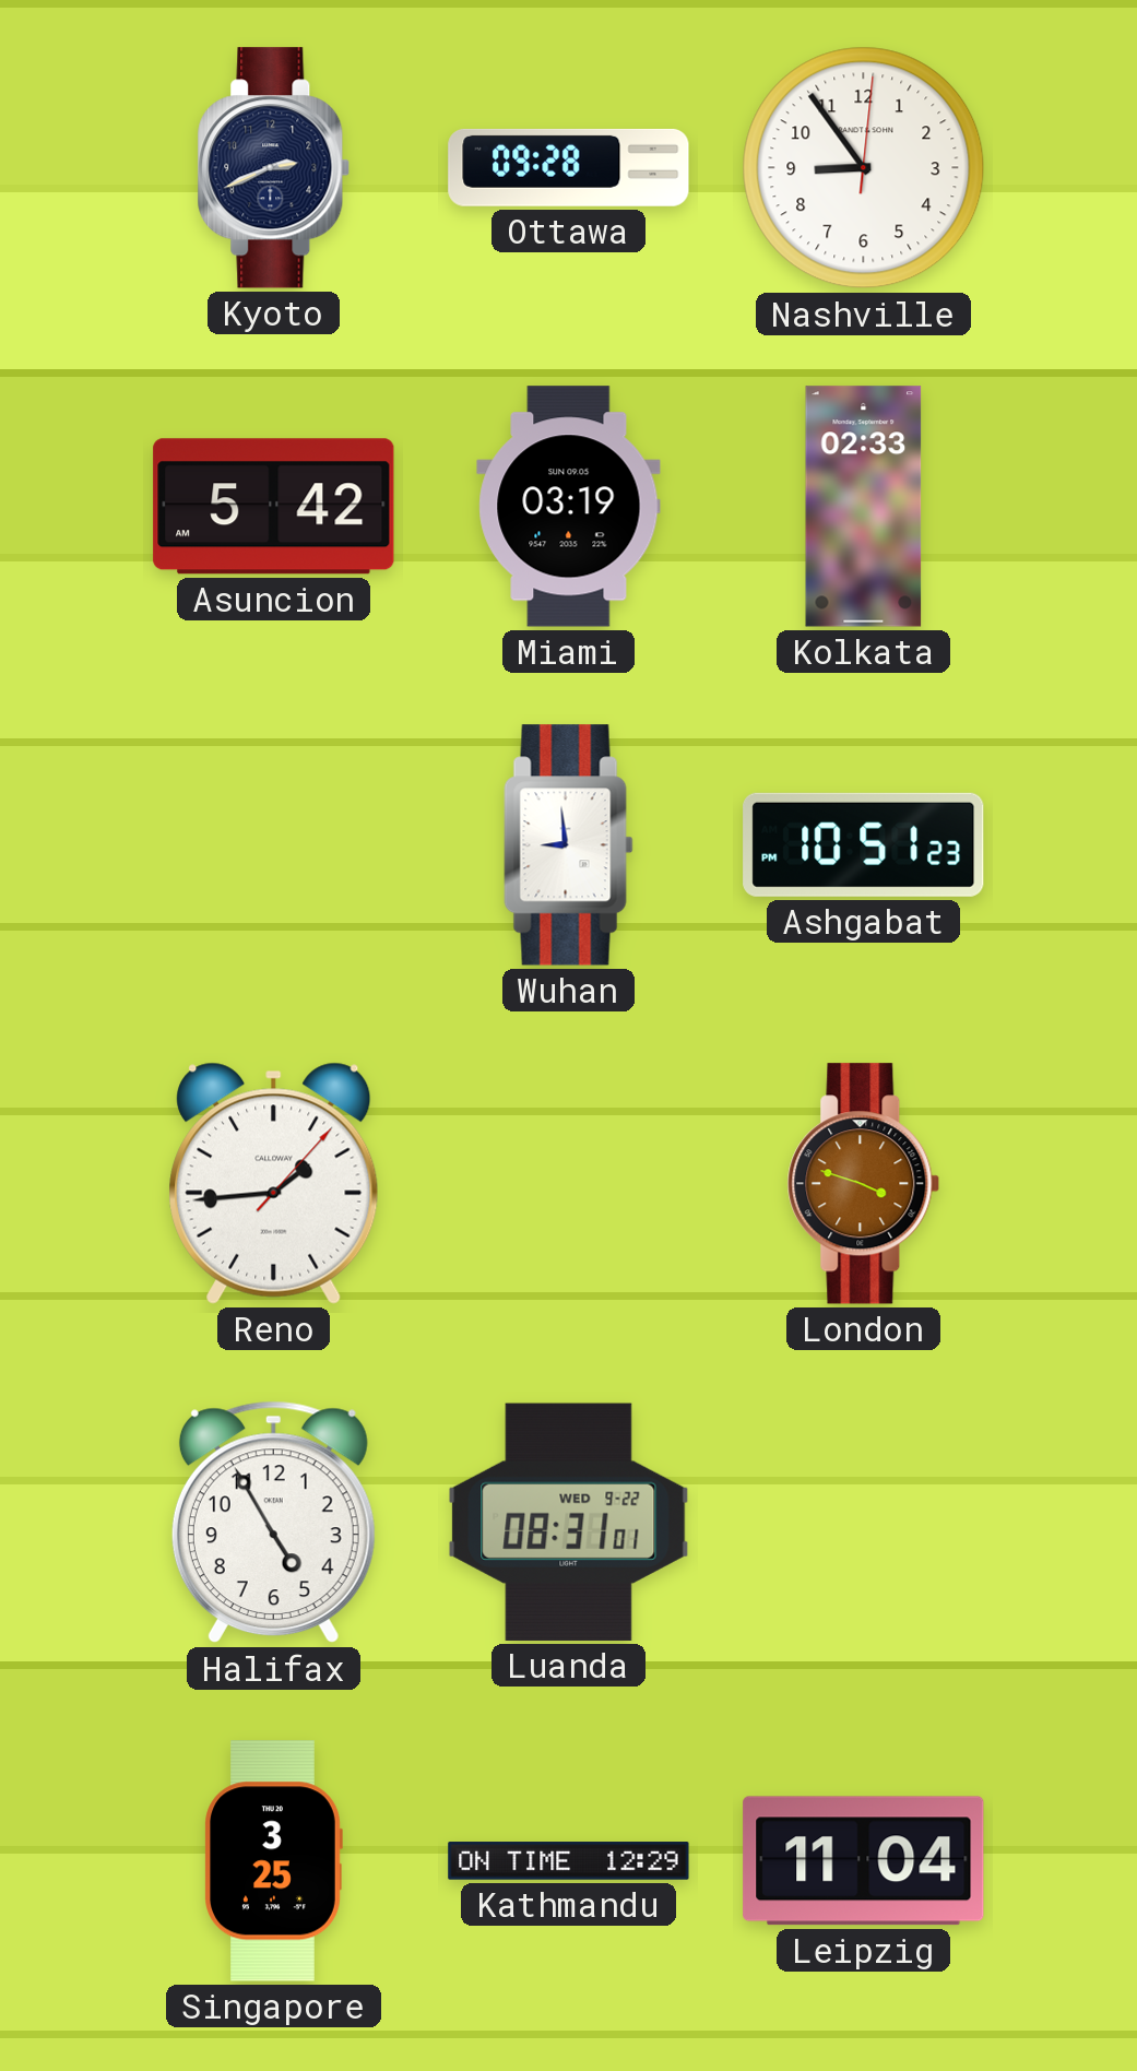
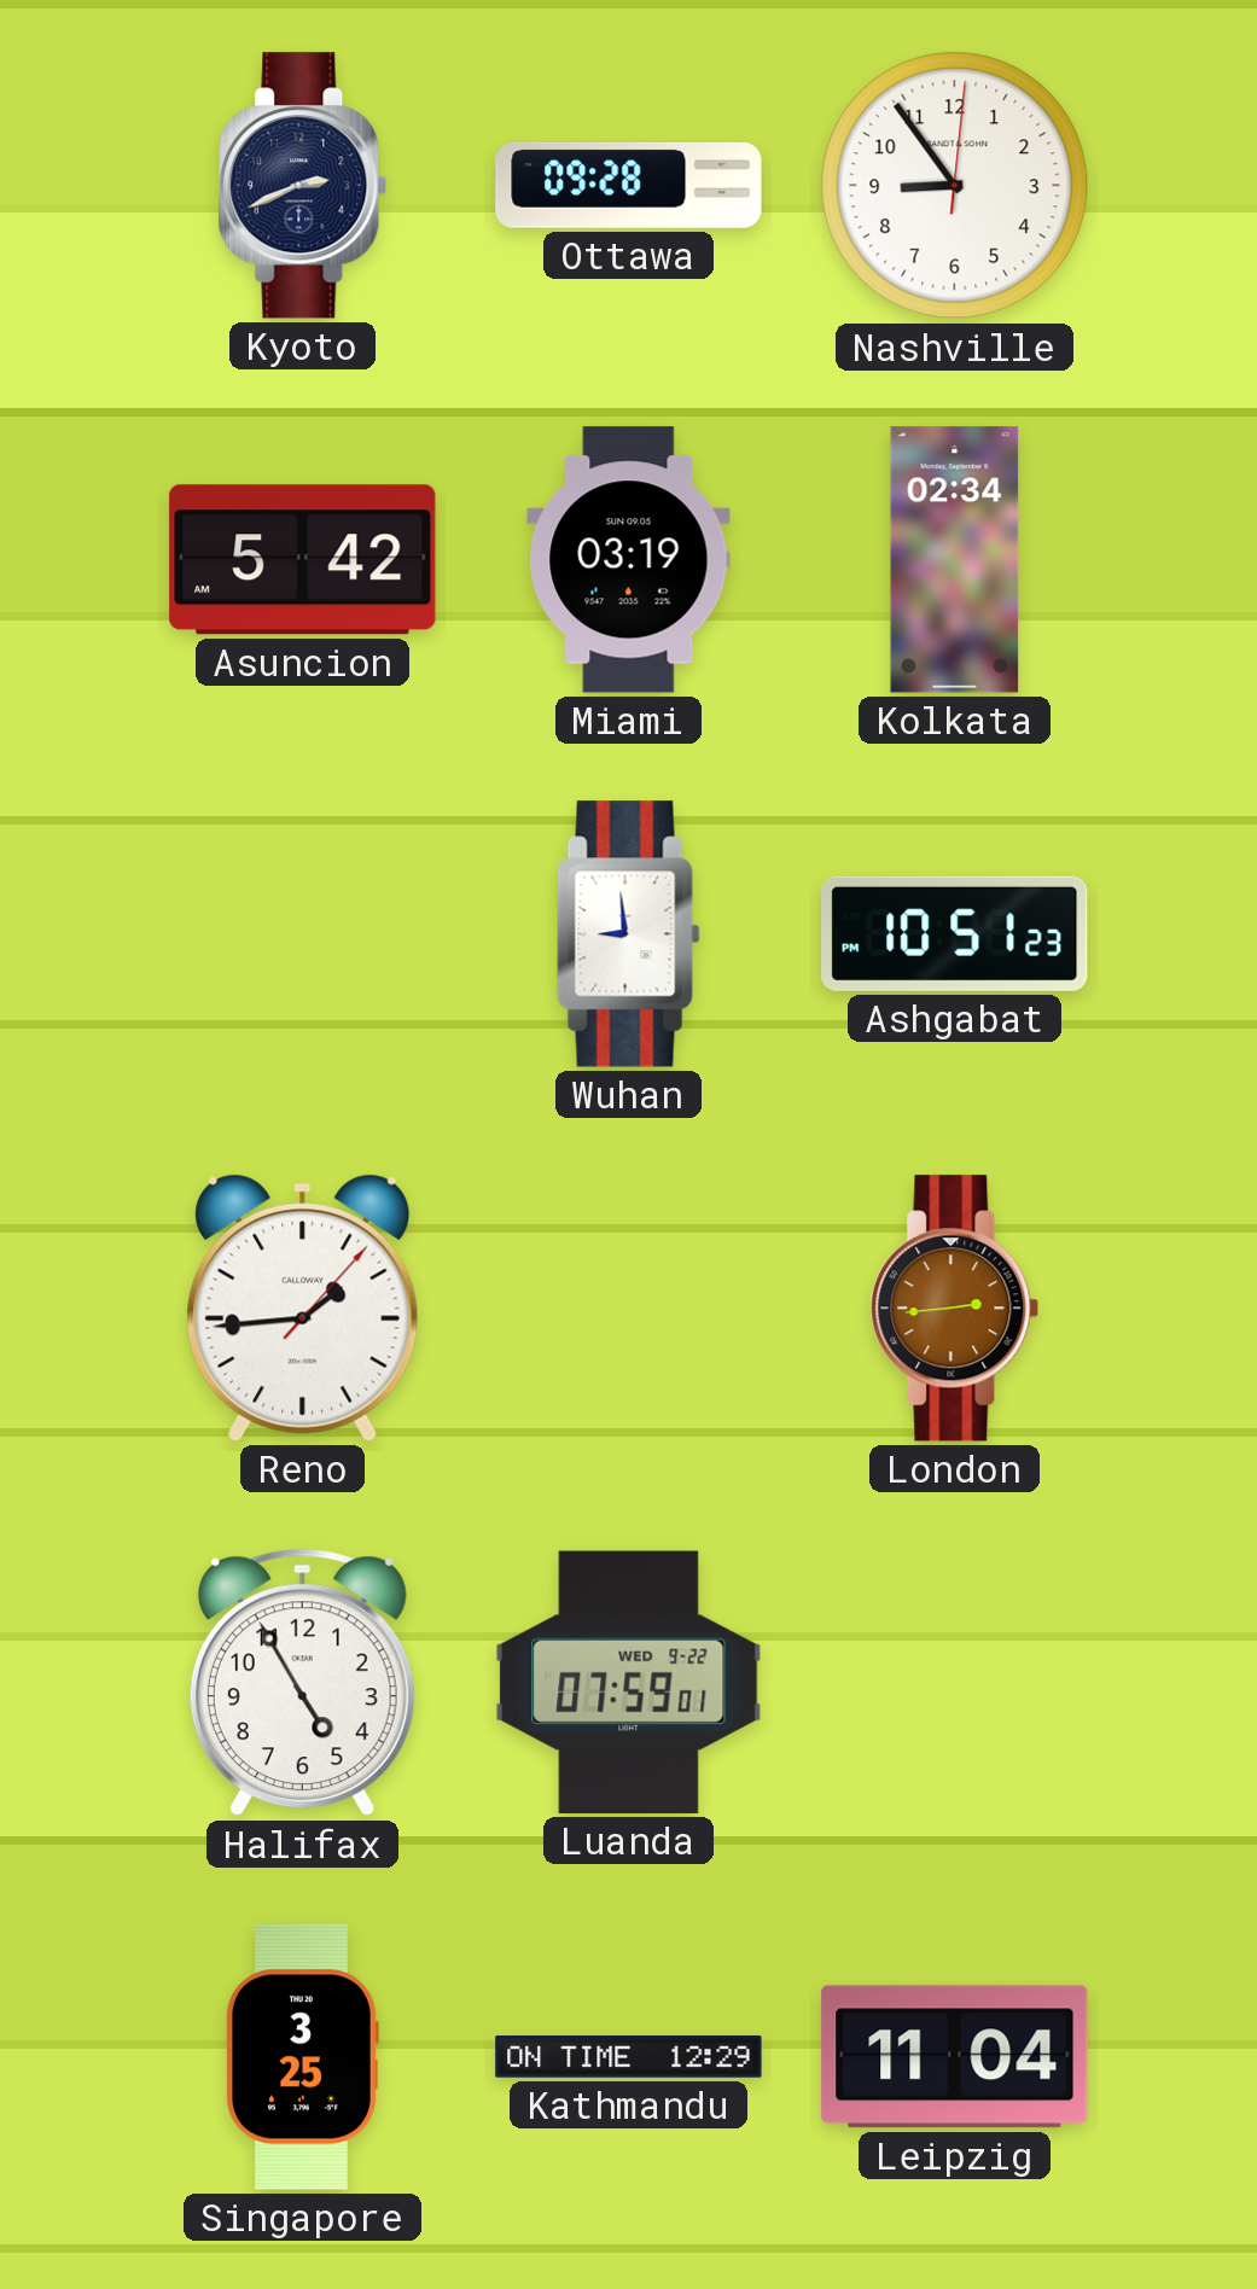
Kolkata: 02:33 -> 02:34 (955, 560)
London: 3:48 -> 2:44 (955, 1309)
Luanda: 08:31 -> 07:59 (629, 1682)
